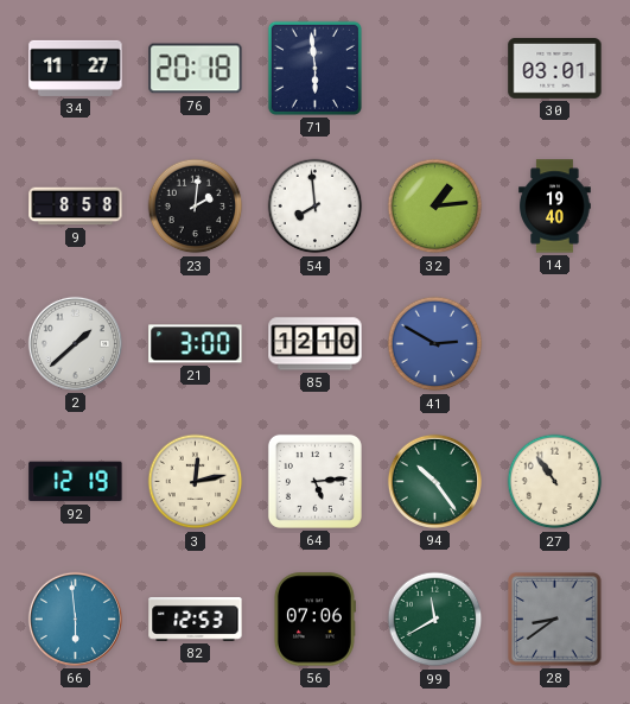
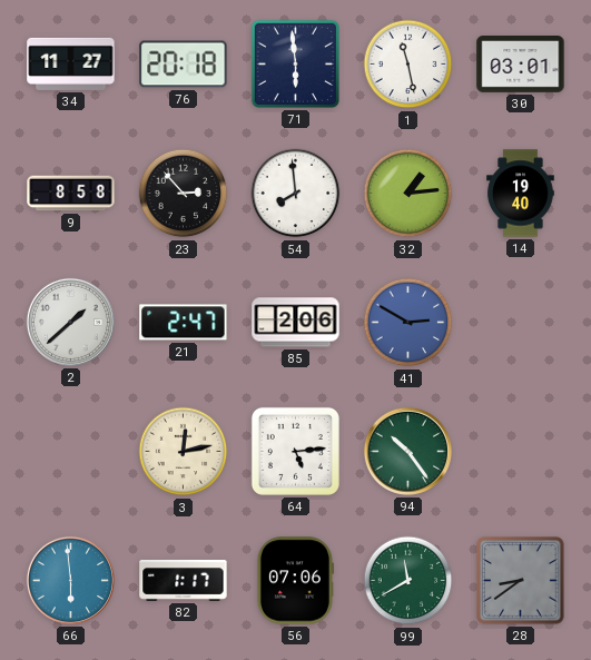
1: none -> 11:28 (408, 65)
23: 2:01 -> 2:53 (184, 194)
21: 3:00 -> 2:47 (184, 323)
85: 12:10 -> 2:06 (296, 323)
92: 12:19 -> none (76, 482)
27: 10:54 -> none (555, 482)
82: 12:53 -> 1:17 (184, 580)
